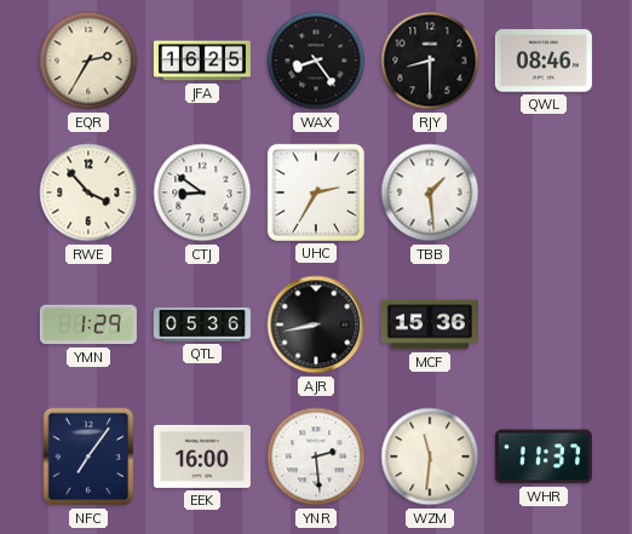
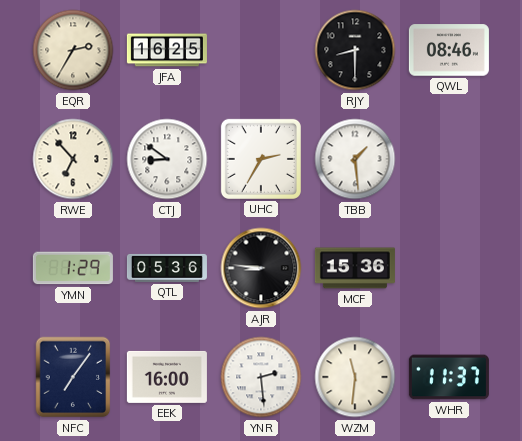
WAX: 8:24 -> none (316, 61)
RWE: 3:53 -> 6:53 (73, 159)
AJR: 8:43 -> 8:46 (261, 268)
